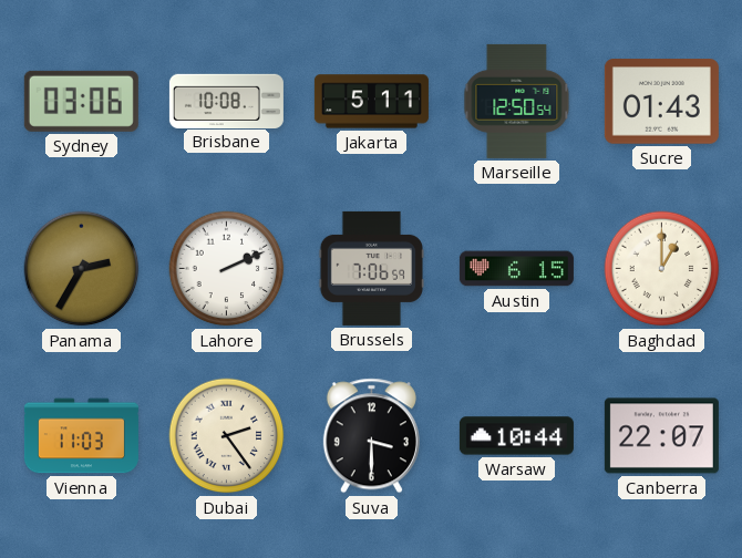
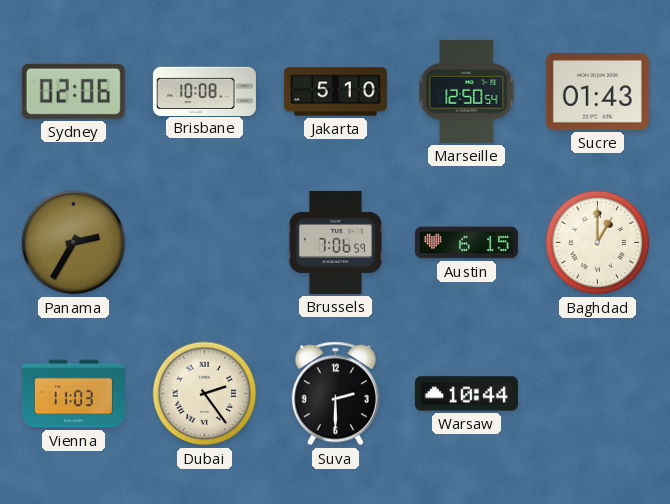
Sydney: 03:06 -> 02:06 (73, 91)
Jakarta: 5:11 -> 5:10 (335, 92)
Lahore: 2:11 -> none (227, 269)
Suva: 3:30 -> 2:30 (335, 394)
Canberra: 22:07 -> none (661, 436)
